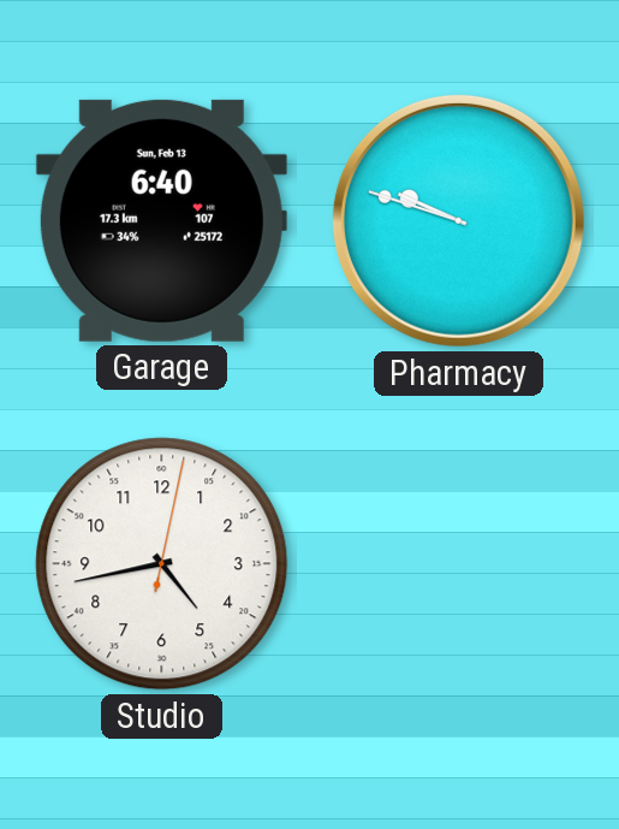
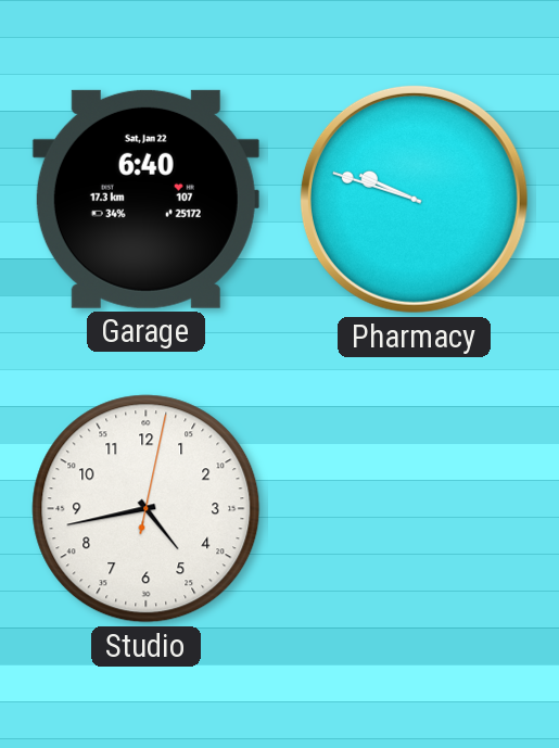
Garage date: Sun, Feb 13 -> Sat, Jan 22 (145, 199)
